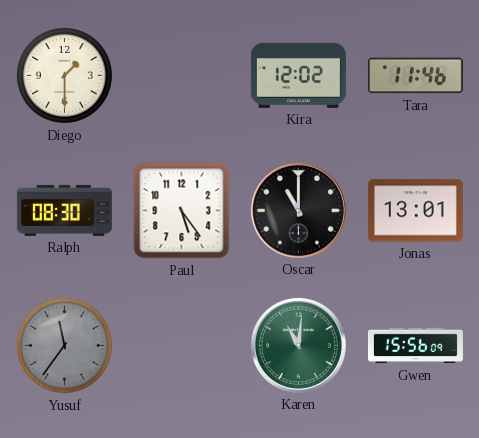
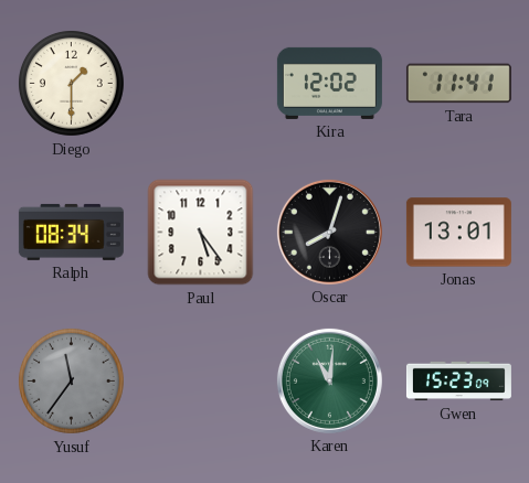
Tara: 11:46 -> 11:41 (458, 84)
Ralph: 08:30 -> 08:34 (71, 232)
Oscar: 11:00 -> 8:03 (329, 232)
Gwen: 15:56 -> 15:23 (458, 382)
